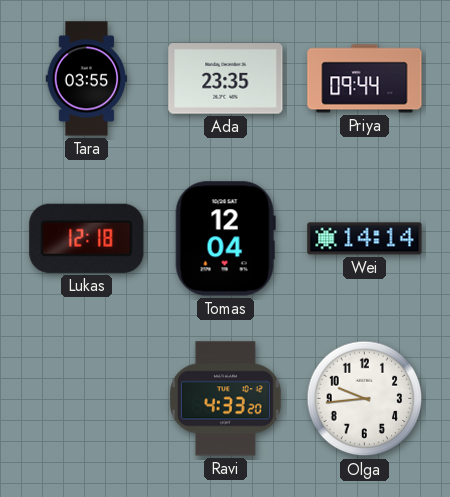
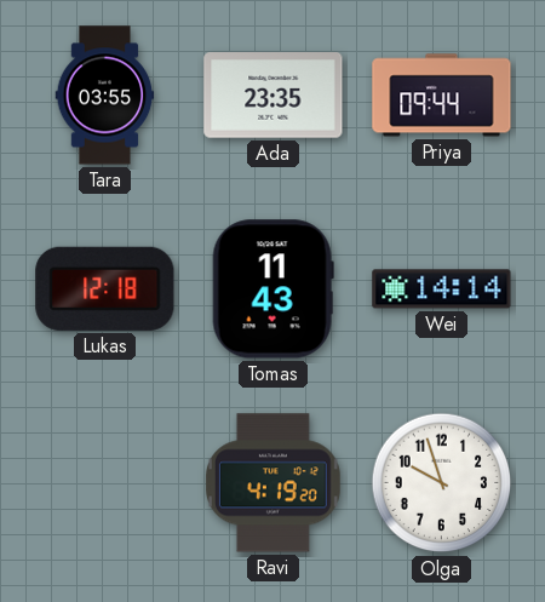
Tomas: 12:04 -> 11:43 (272, 289)
Ravi: 4:33 -> 4:19 (272, 483)
Olga: 9:44 -> 9:57 (442, 483)
